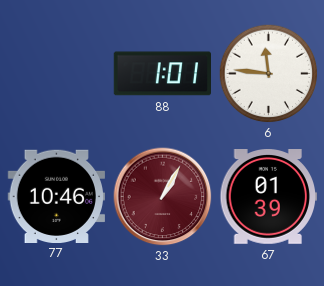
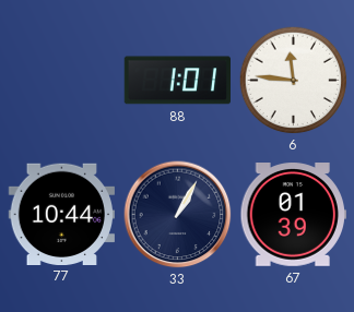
77: 10:46 -> 10:44 (61, 214)
33 dial: burgundy -> navy (178, 215)
